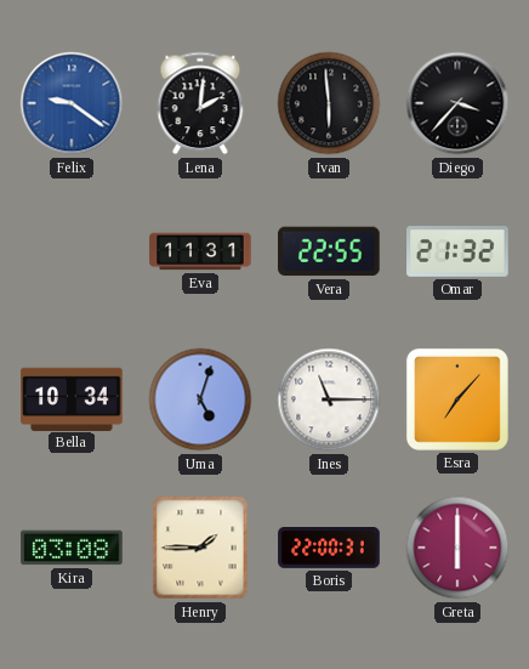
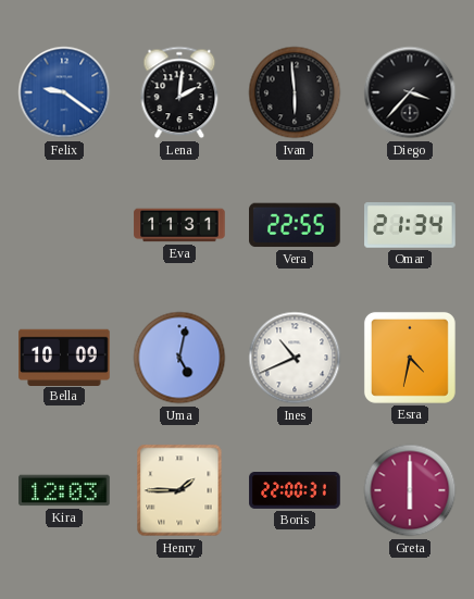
Omar: 21:32 -> 21:34 (410, 225)
Bella: 10:34 -> 10:09 (64, 357)
Uma: 5:03 -> 5:02 (179, 358)
Ines: 11:15 -> 10:41 (295, 358)
Esra: 7:07 -> 4:32 (410, 358)
Kira: 03:08 -> 12:03 (64, 490)
